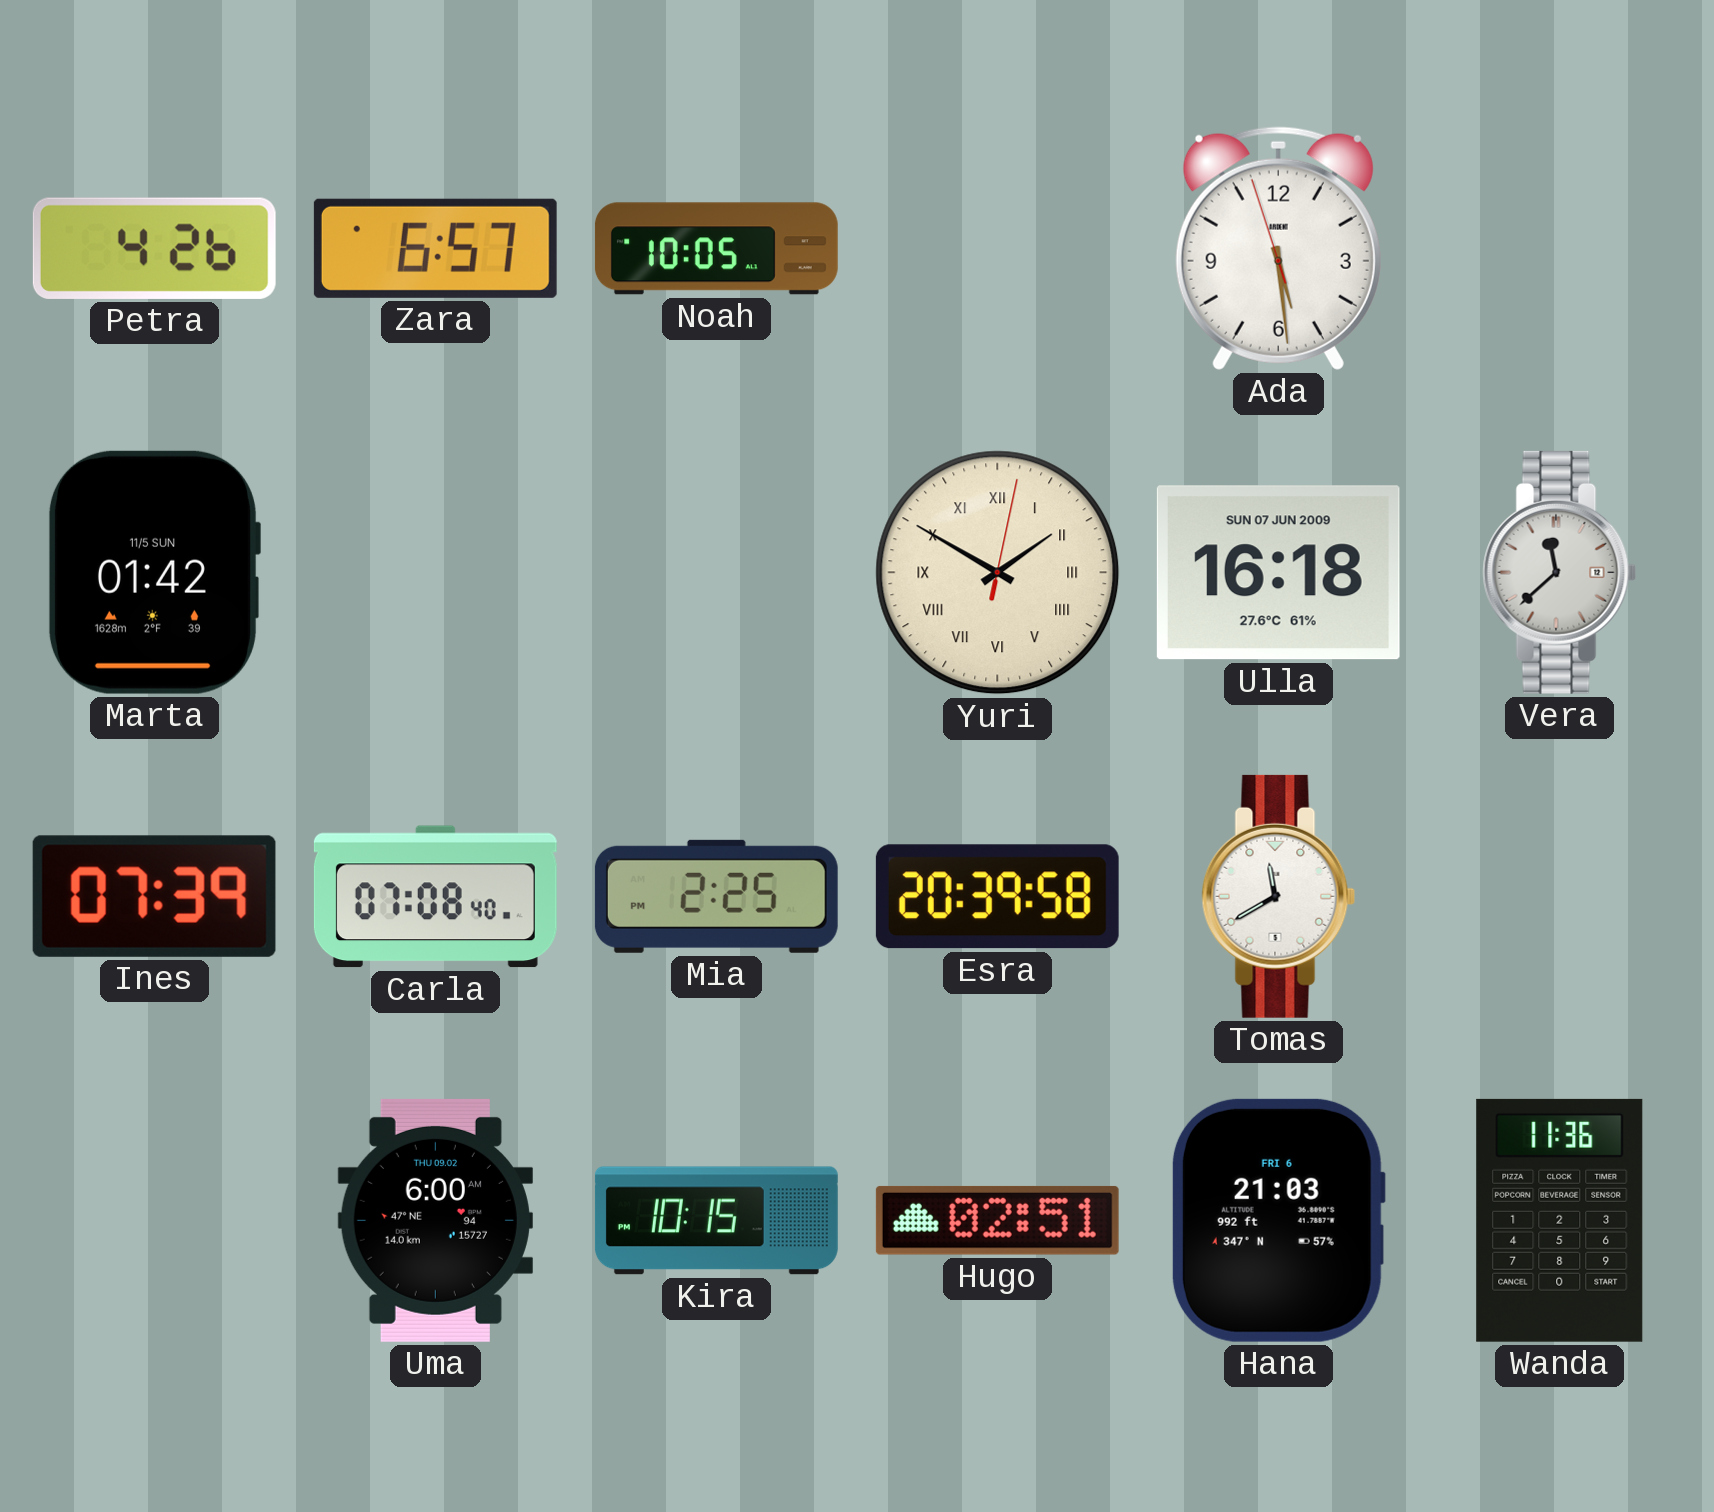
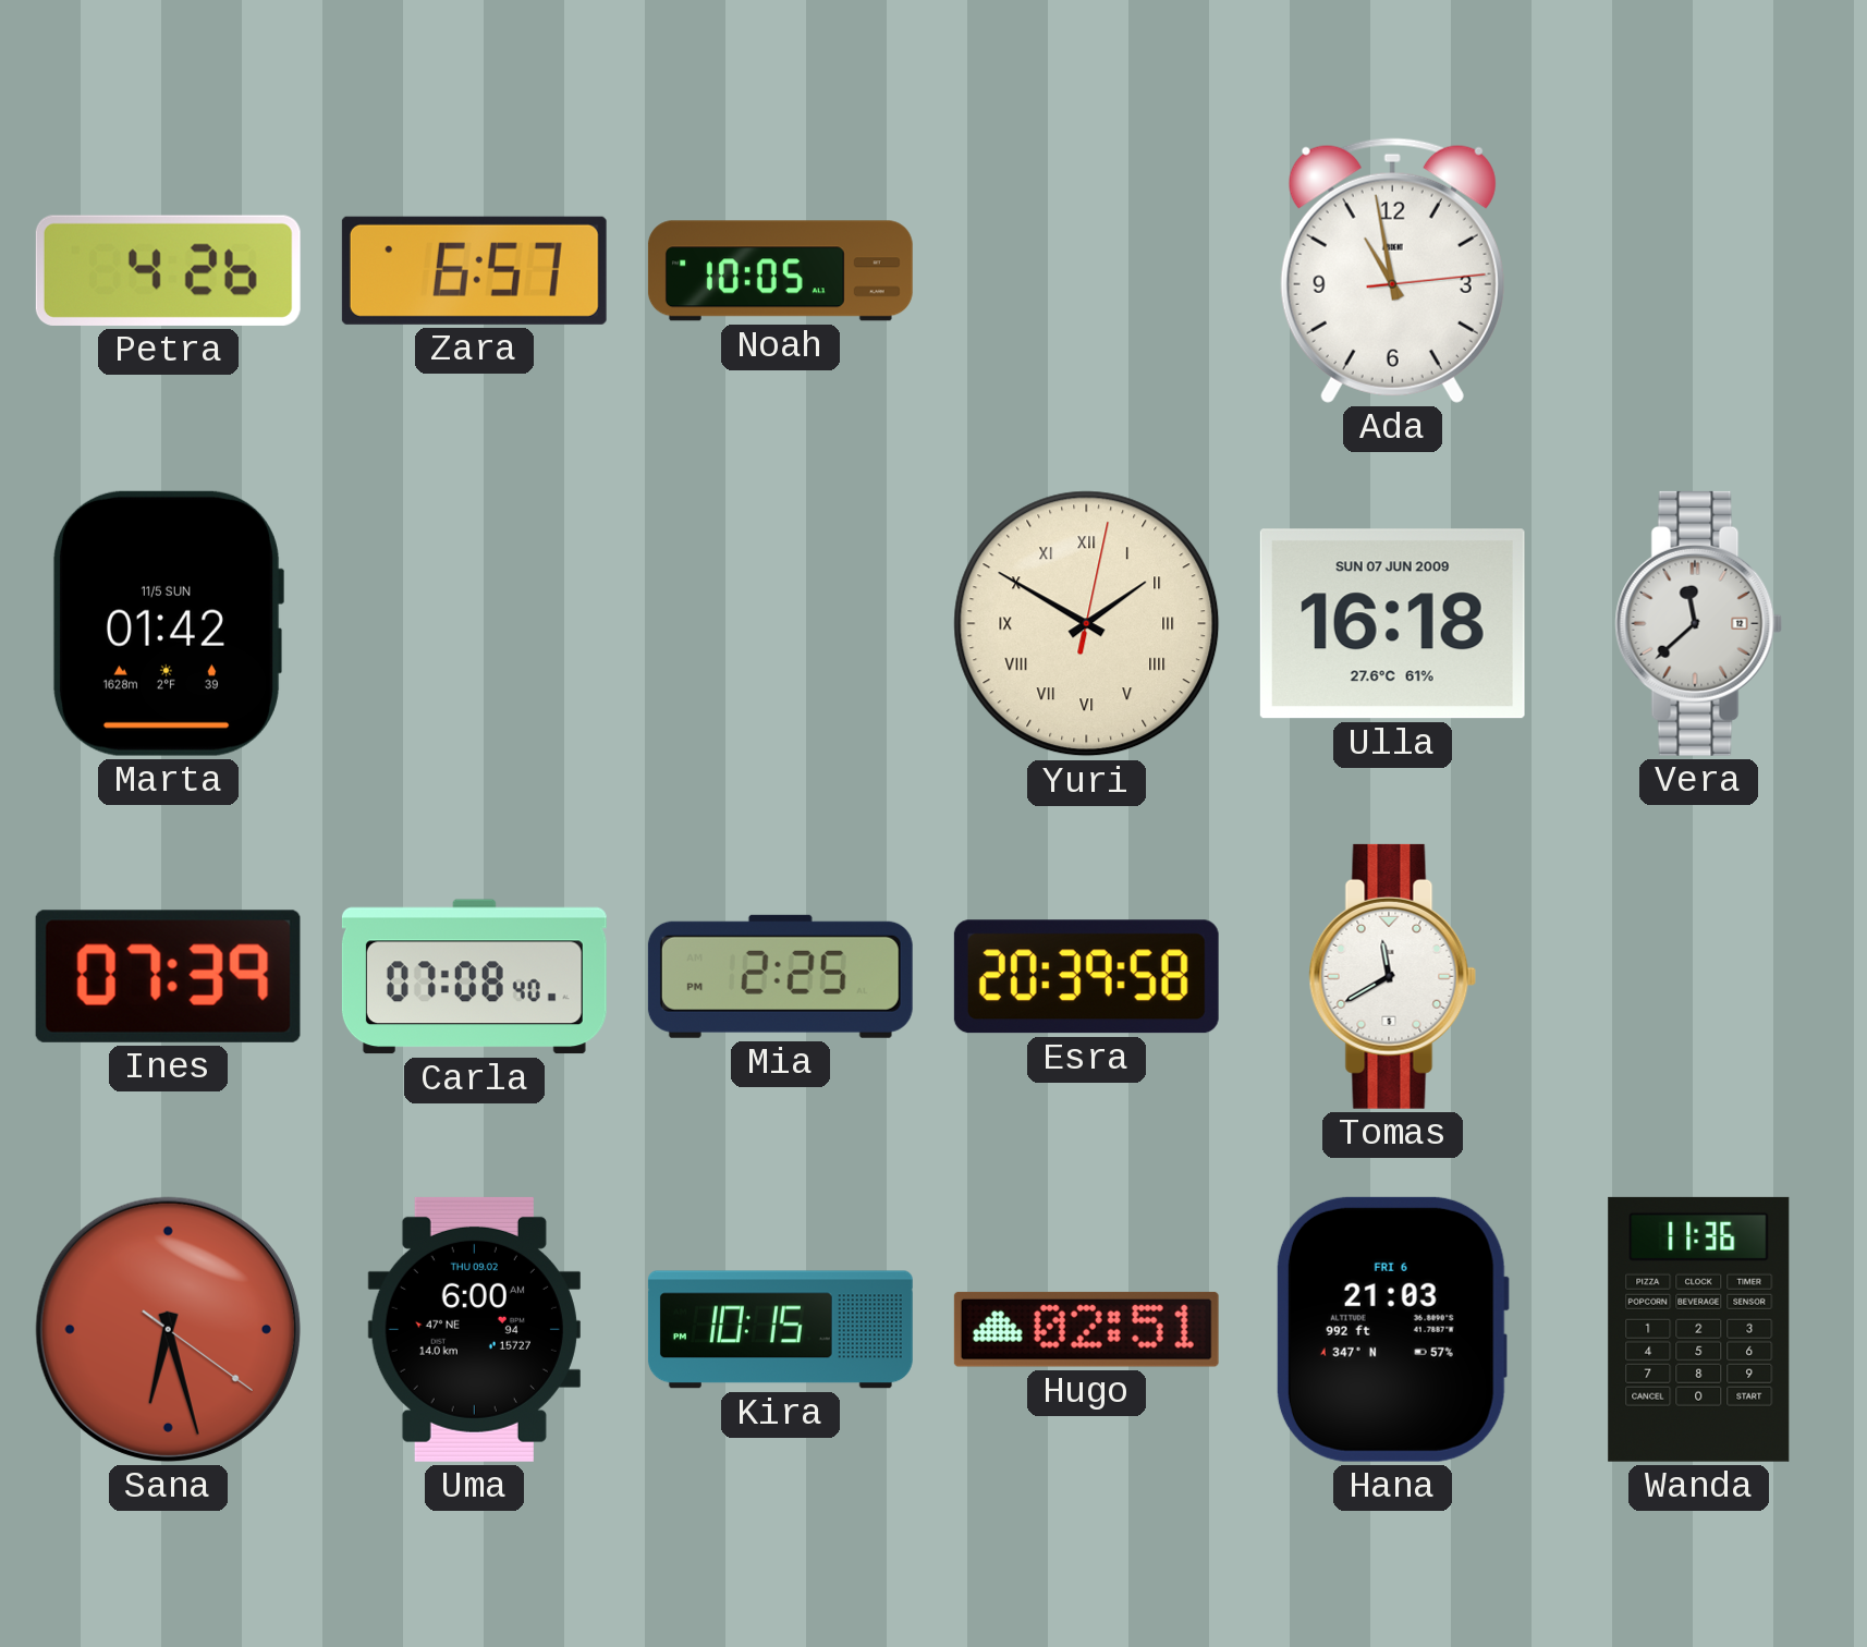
Ada: 5:28 -> 10:58 (1392, 270)
Sana: none -> 6:27 (168, 1329)
